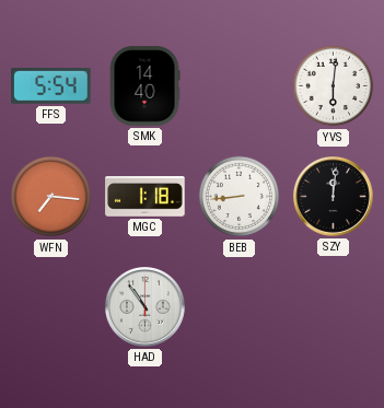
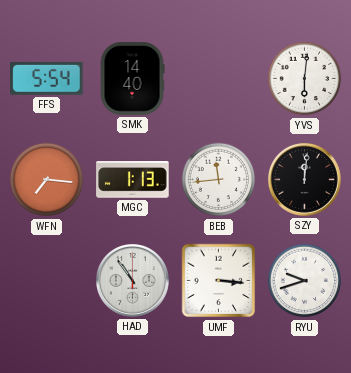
MGC: 1:18 -> 1:13 (133, 180)
BEB: 8:44 -> 11:44 (219, 180)
UMF: none -> 3:16 (219, 281)
RYU: none -> 9:42 (305, 281)
